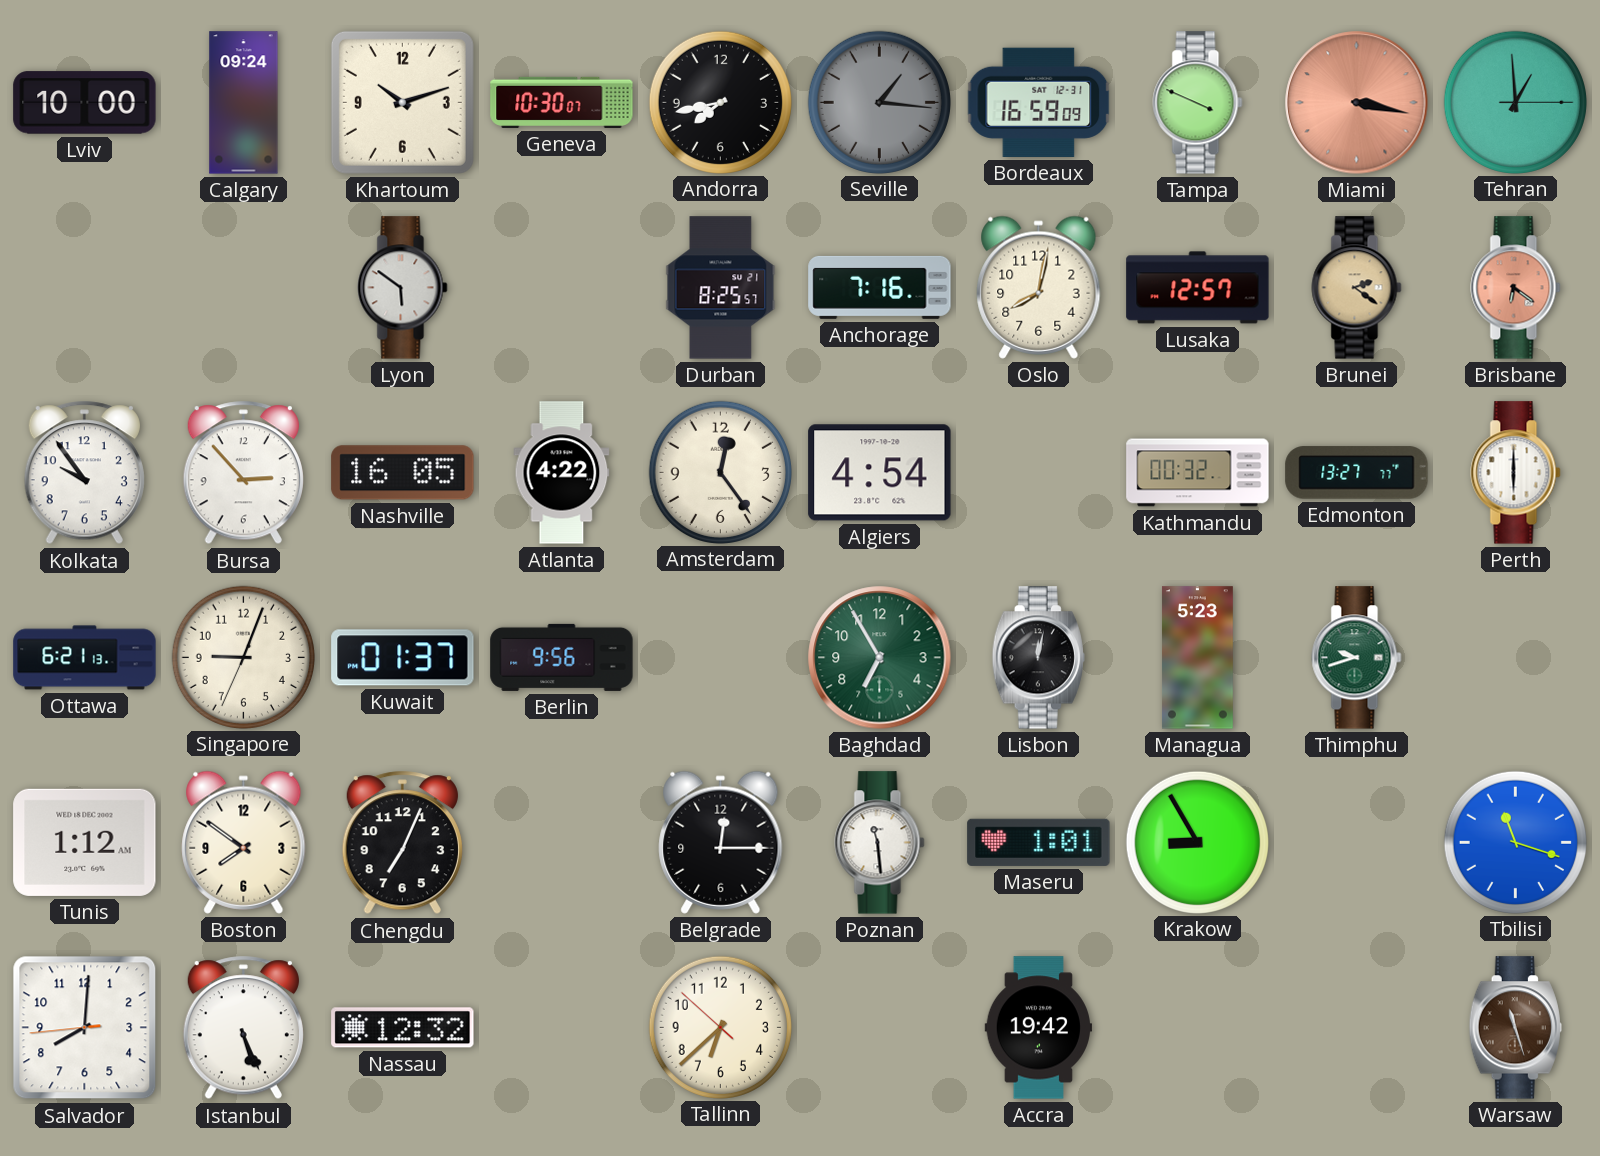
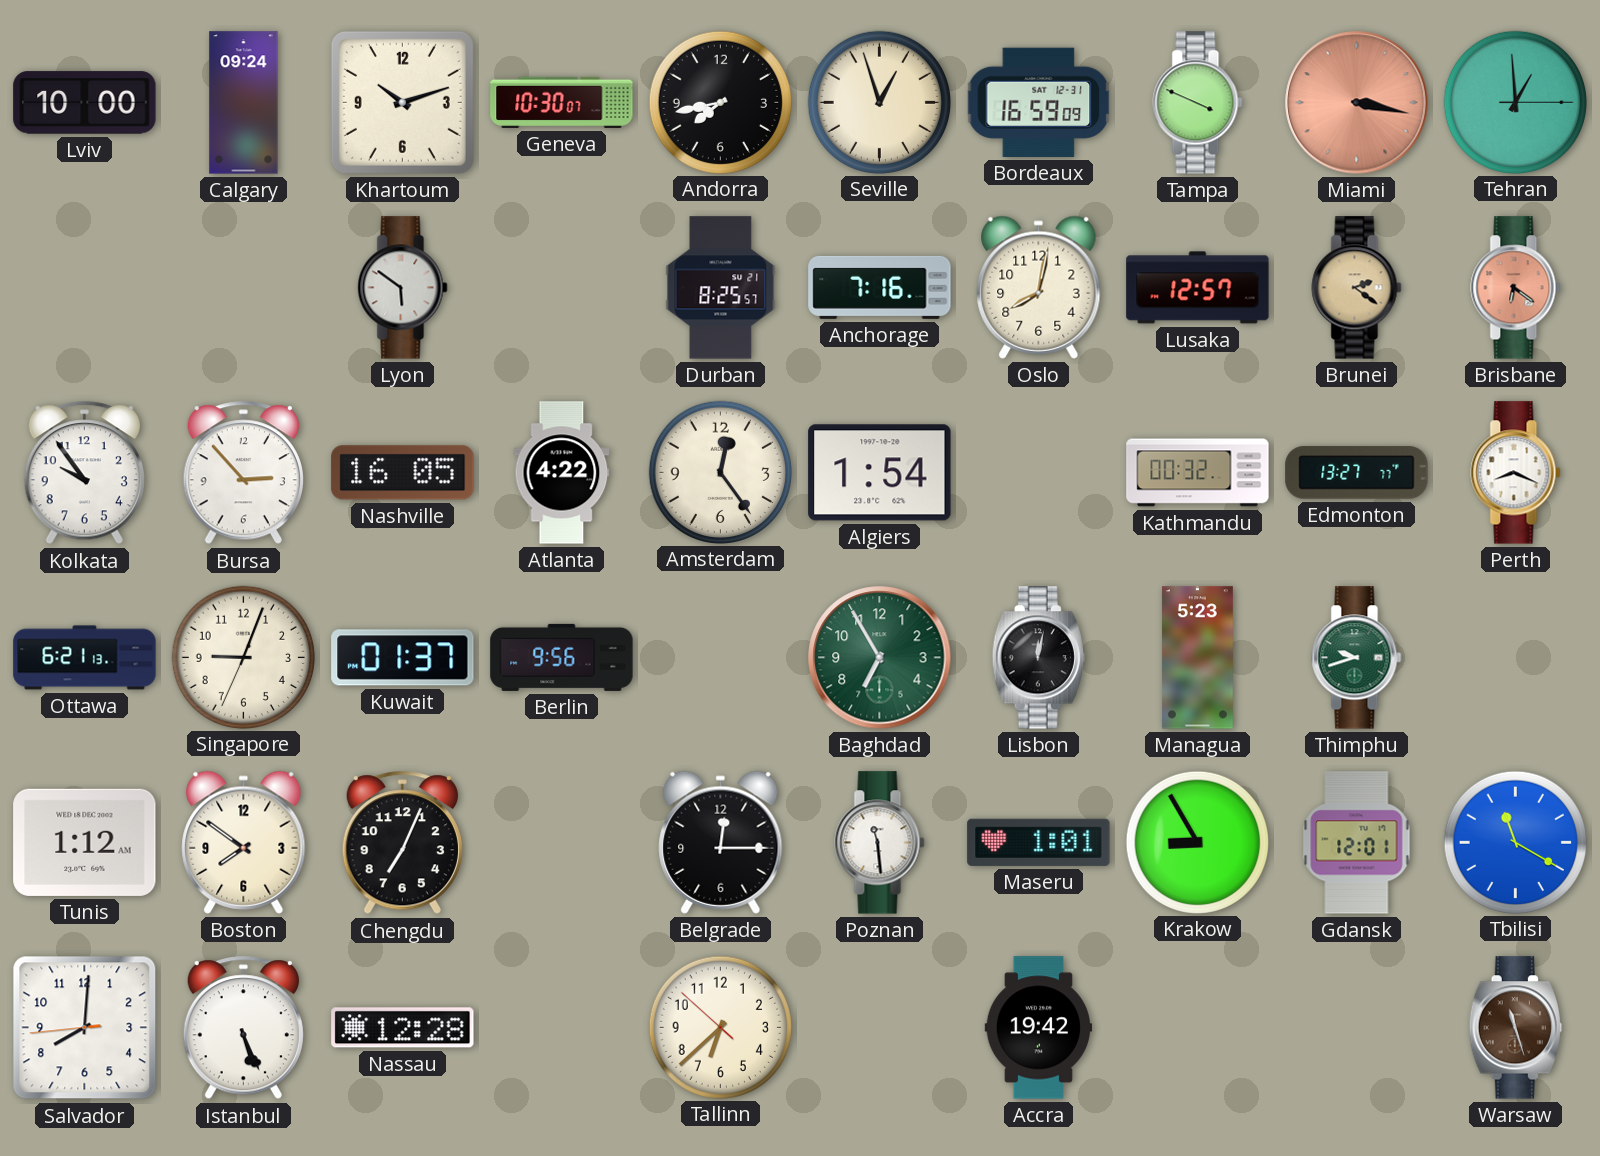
Seville: 1:16 -> 12:57 (879, 102)
Seville dial: grey -> cream (879, 102)
Algiers: 4:54 -> 1:54 (880, 473)
Perth: 6:00 -> 8:19 (1516, 473)
Gdansk: none -> 12:01 (1357, 843)
Tbilisi: 11:18 -> 11:20 (1515, 842)
Nassau: 12:32 -> 12:28 (403, 1028)
